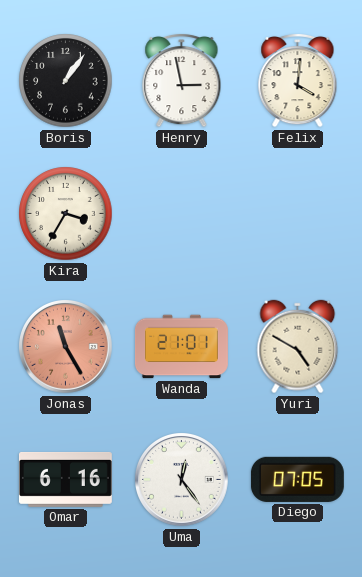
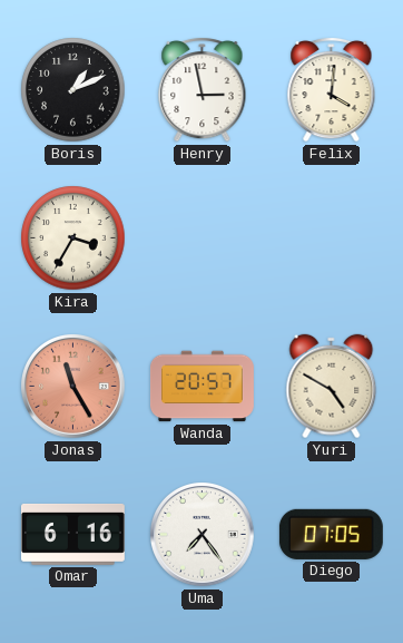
Boris: 1:06 -> 1:11 (73, 90)
Wanda: 21:01 -> 20:57 (202, 387)
Uma: 12:24 -> 7:24 (203, 535)
